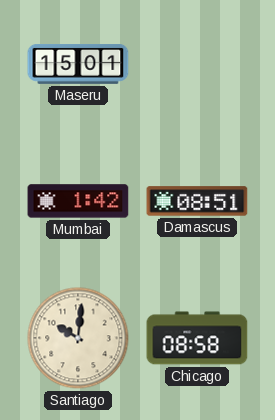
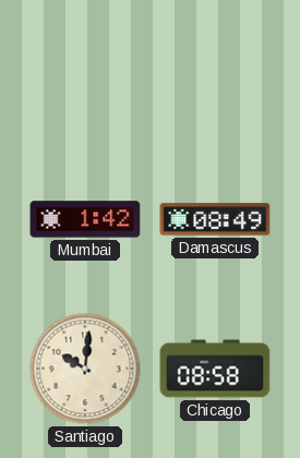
Maseru: 15:01 -> none (78, 65)
Damascus: 08:51 -> 08:49 (215, 219)
